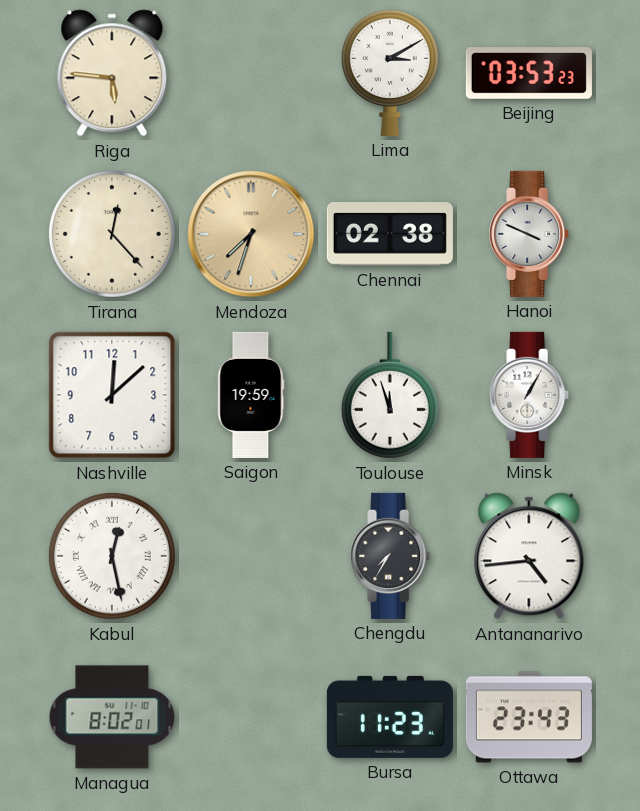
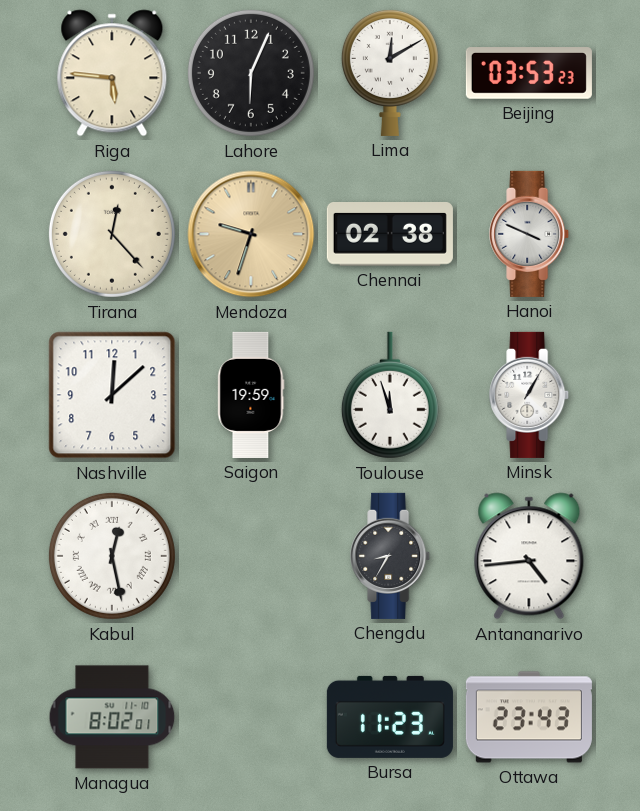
Lahore: none -> 6:04 (251, 73)
Lima: 3:10 -> 12:10 (390, 72)
Mendoza: 7:33 -> 9:33 (251, 234)
Chengdu: 7:35 -> 8:35 (391, 556)
